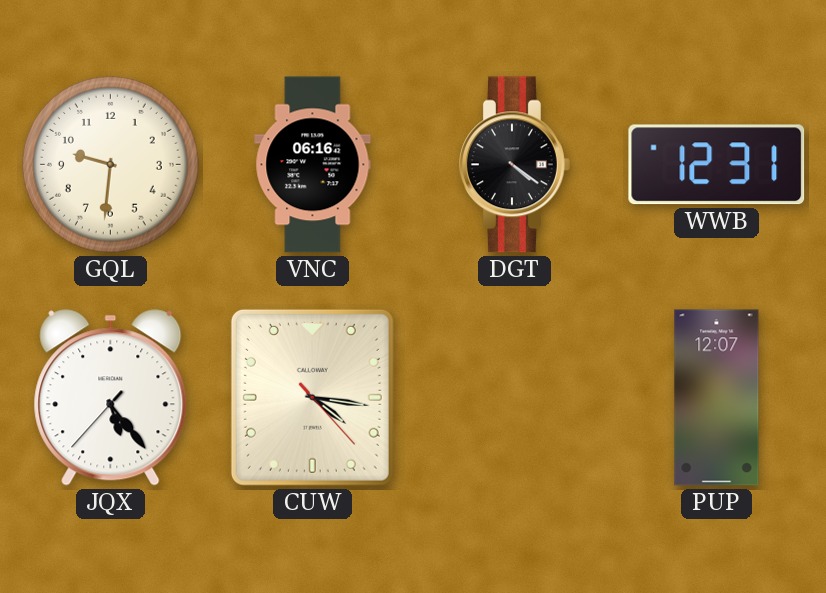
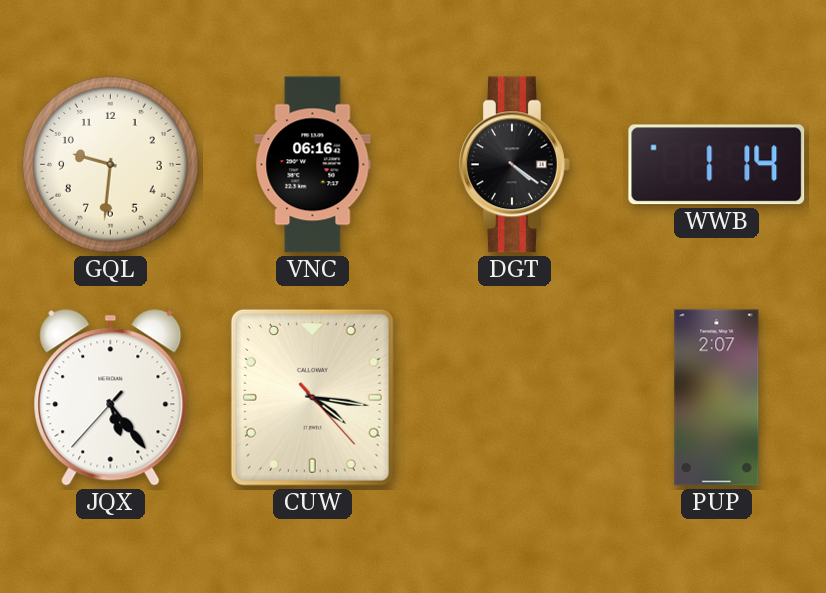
WWB: 12:31 -> 1:14 (717, 165)
PUP: 12:07 -> 2:07 (717, 398)
